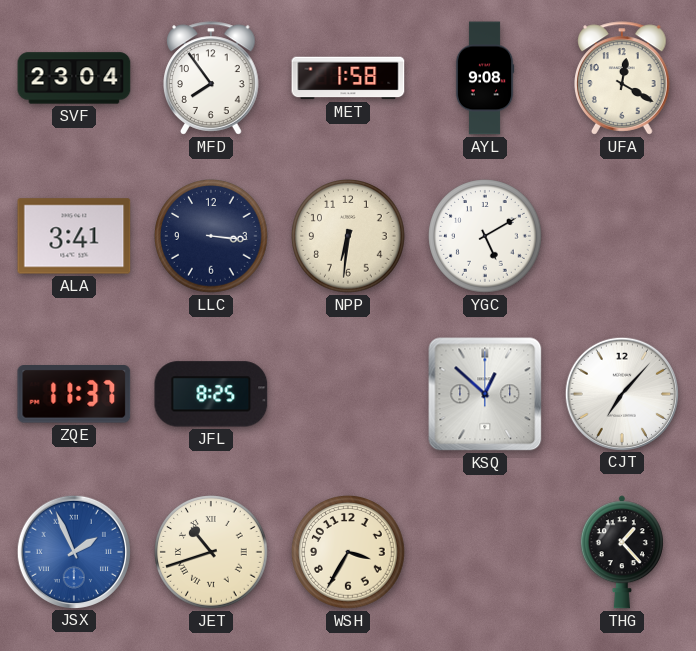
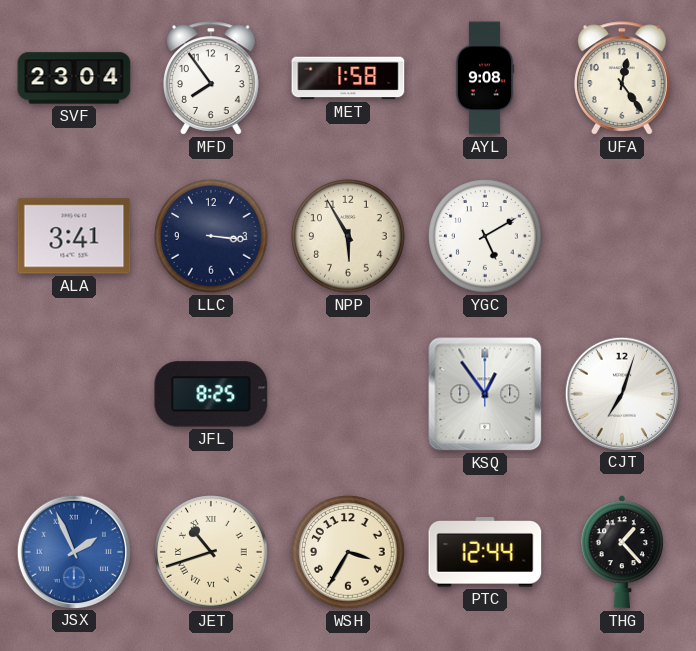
UFA: 12:20 -> 12:24 (622, 78)
NPP: 6:31 -> 5:55 (348, 236)
ZQE: 11:37 -> none (74, 395)
KSQ: 12:52 -> 12:54 (485, 394)
CJT: 7:07 -> 7:03 (621, 393)
PTC: none -> 12:44 (485, 552)
